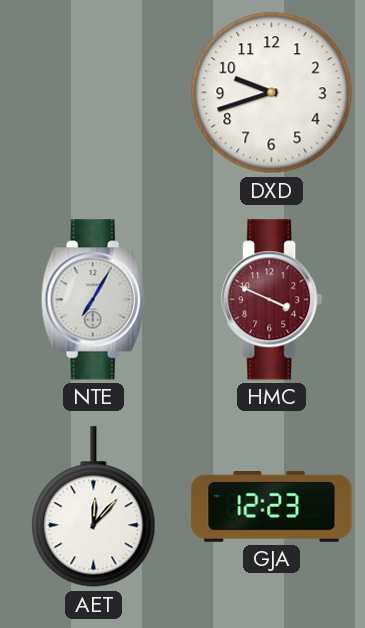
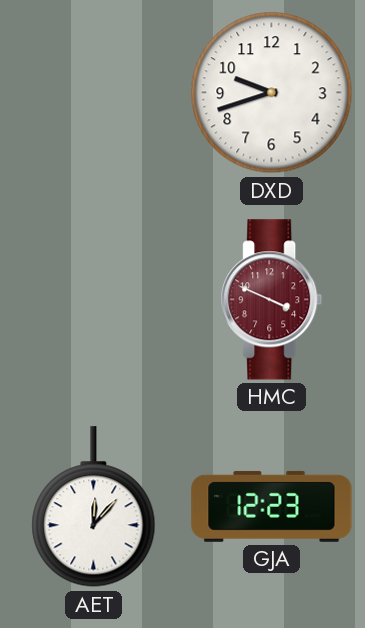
NTE: 7:05 -> none (93, 300)
